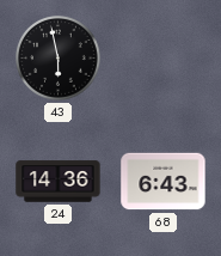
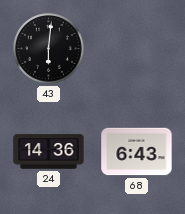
43: 5:58 -> 6:01 (49, 49)
